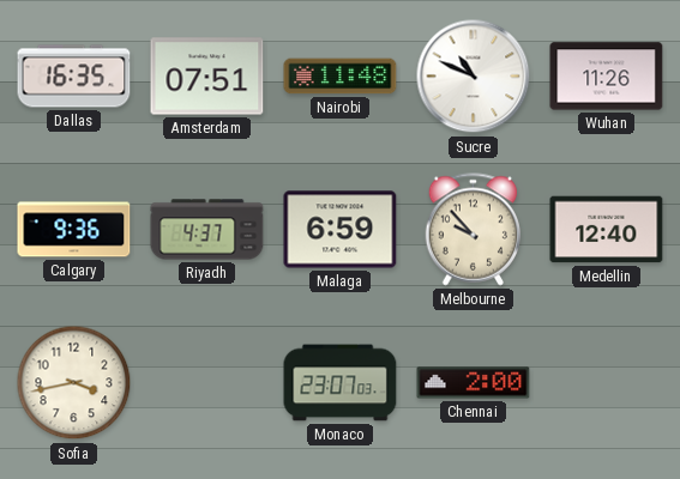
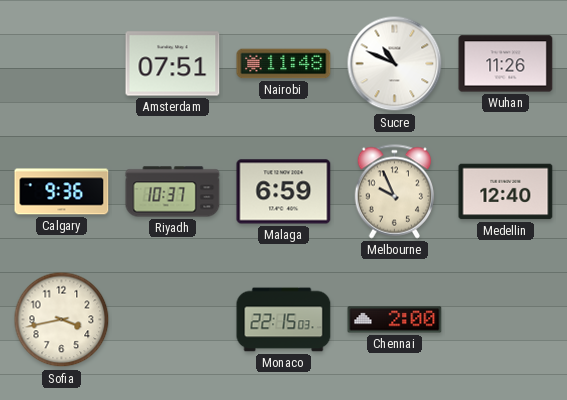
Dallas: 16:35 -> none (74, 77)
Riyadh: 4:37 -> 10:37 (173, 192)
Melbourne: 9:53 -> 9:56 (395, 192)
Monaco: 23:07 -> 22:15 (284, 320)
